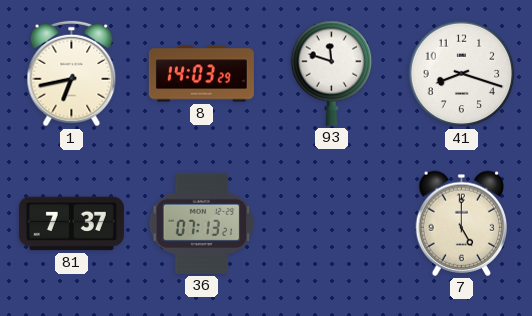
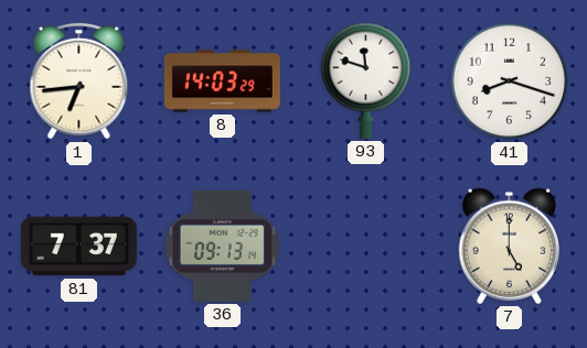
1: 6:43 -> 6:44 (79, 81)
36: 07:13 -> 09:13 (223, 246)
